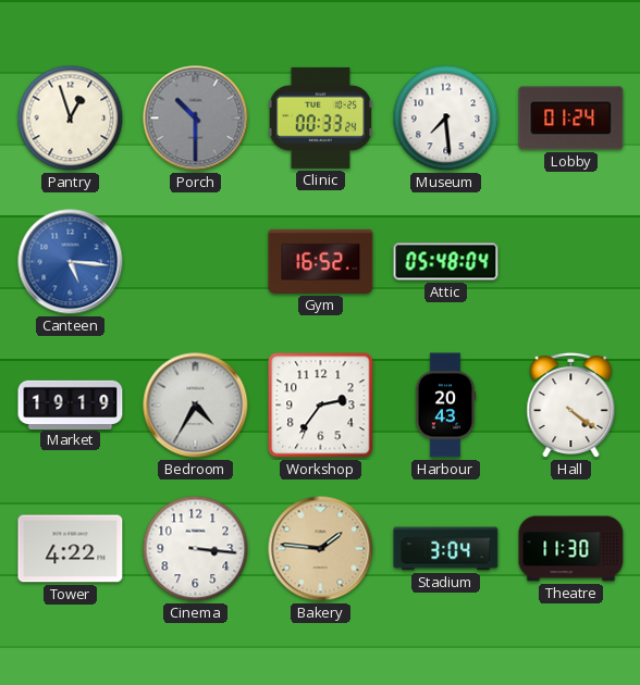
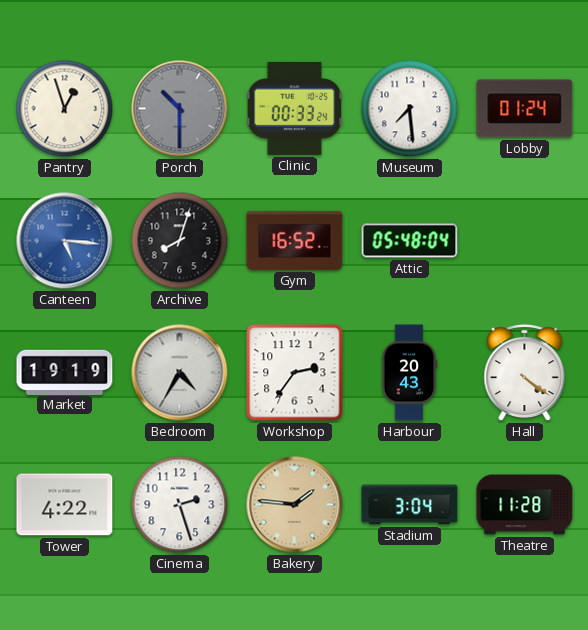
Archive: none -> 8:03 (180, 241)
Cinema: 3:16 -> 2:27 (180, 505)
Theatre: 11:30 -> 11:28 (525, 505)
